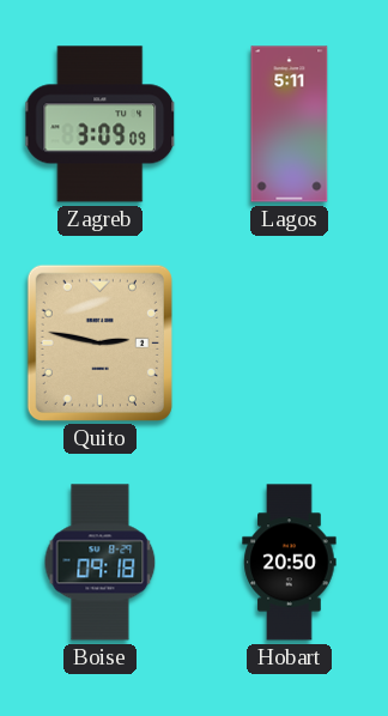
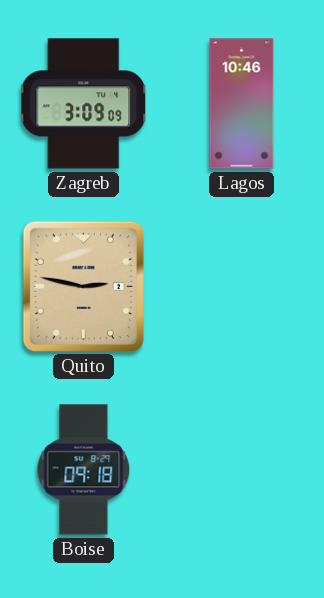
Lagos: 5:11 -> 10:46 (242, 104)
Hobart: 20:50 -> none (290, 563)
